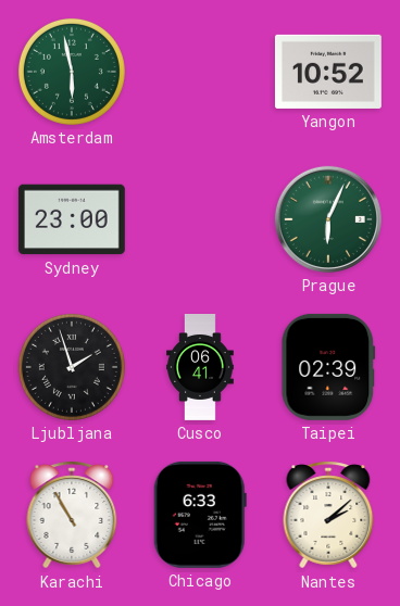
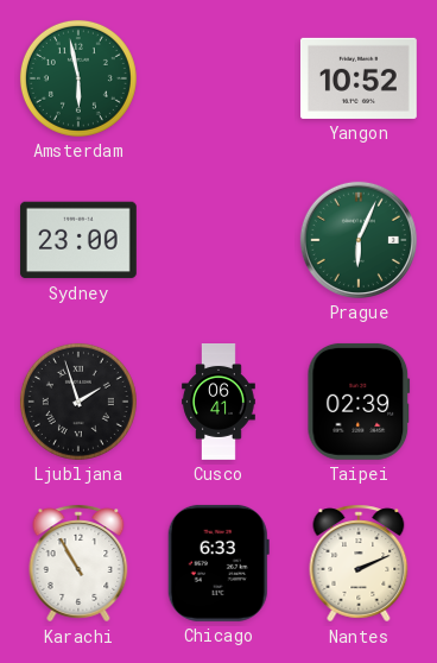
Nantes: 2:08 -> 2:11 (359, 563)
